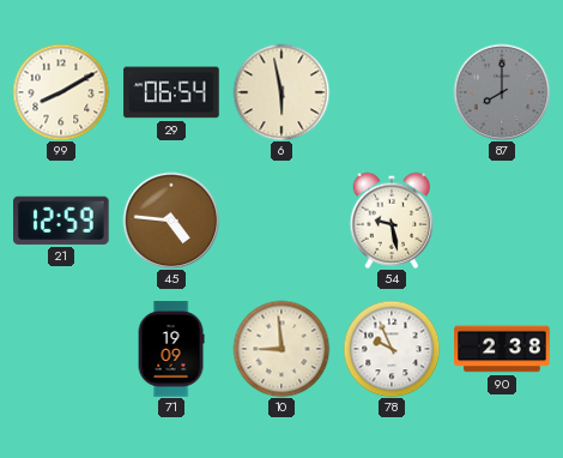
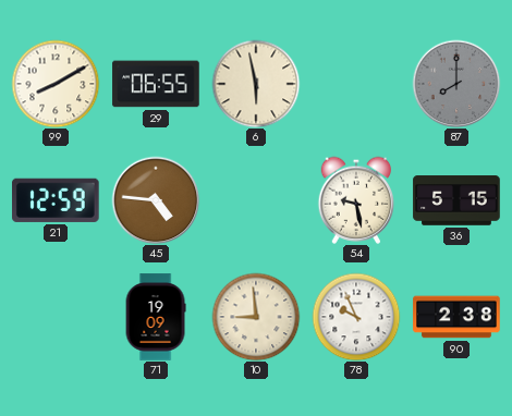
29: 06:54 -> 06:55 (156, 84)
36: none -> 5:15 (456, 200)
